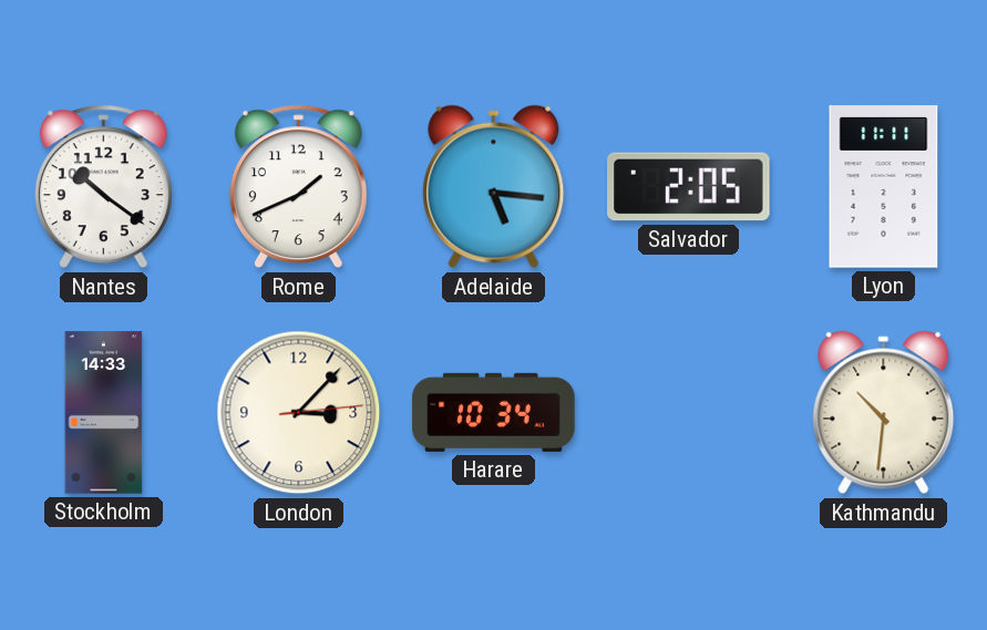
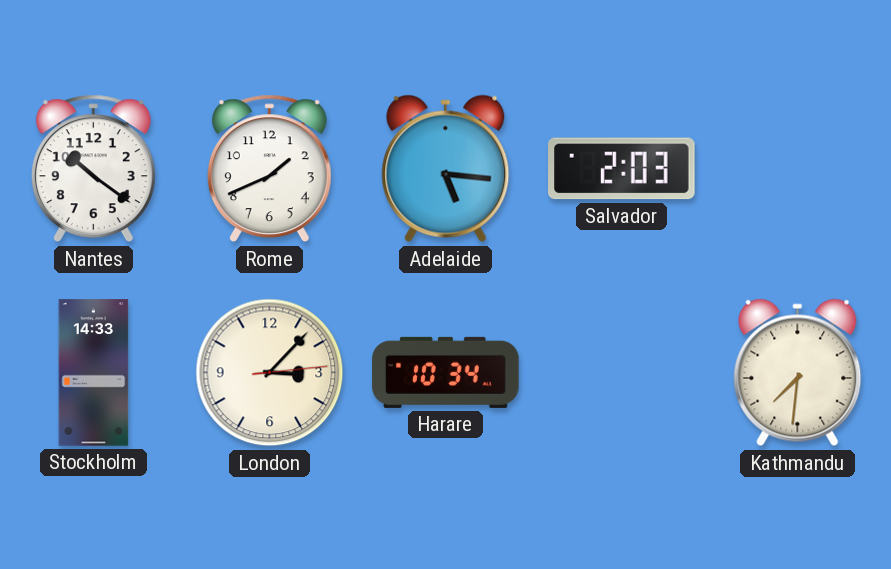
Salvador: 2:05 -> 2:03 (622, 169)
Lyon: 11:11 -> none (884, 187)
Kathmandu: 10:31 -> 7:31 (798, 373)
